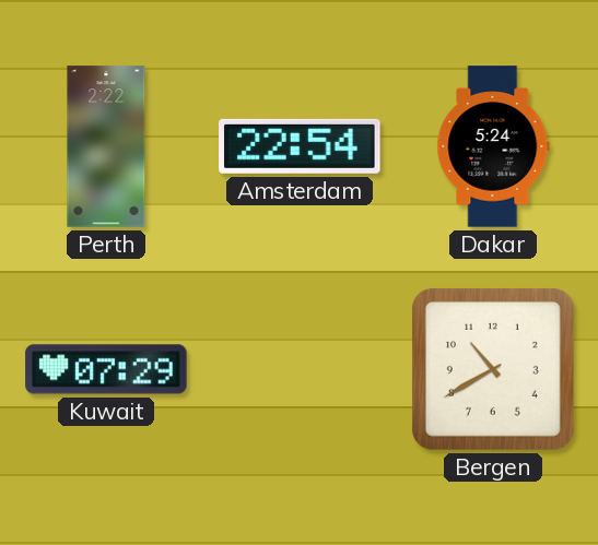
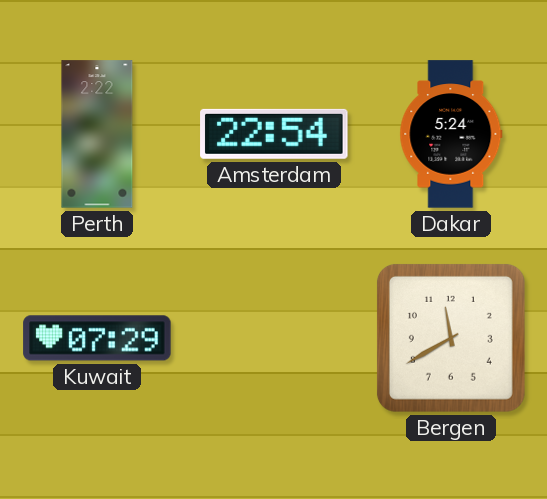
Bergen: 10:40 -> 11:40 (451, 338)
